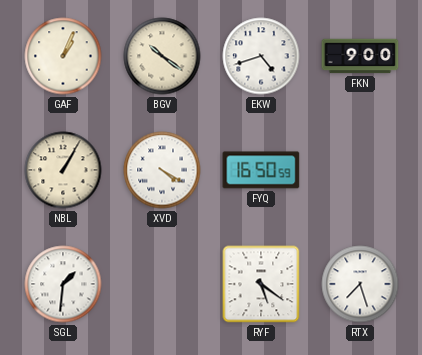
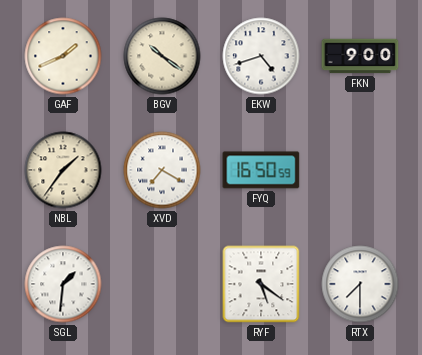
GAF: 1:04 -> 1:41 (63, 56)
NBL: 1:05 -> 1:36 (63, 170)
XVD: 4:20 -> 7:20 (162, 170)
RTX: 7:27 -> 7:30 (360, 284)
